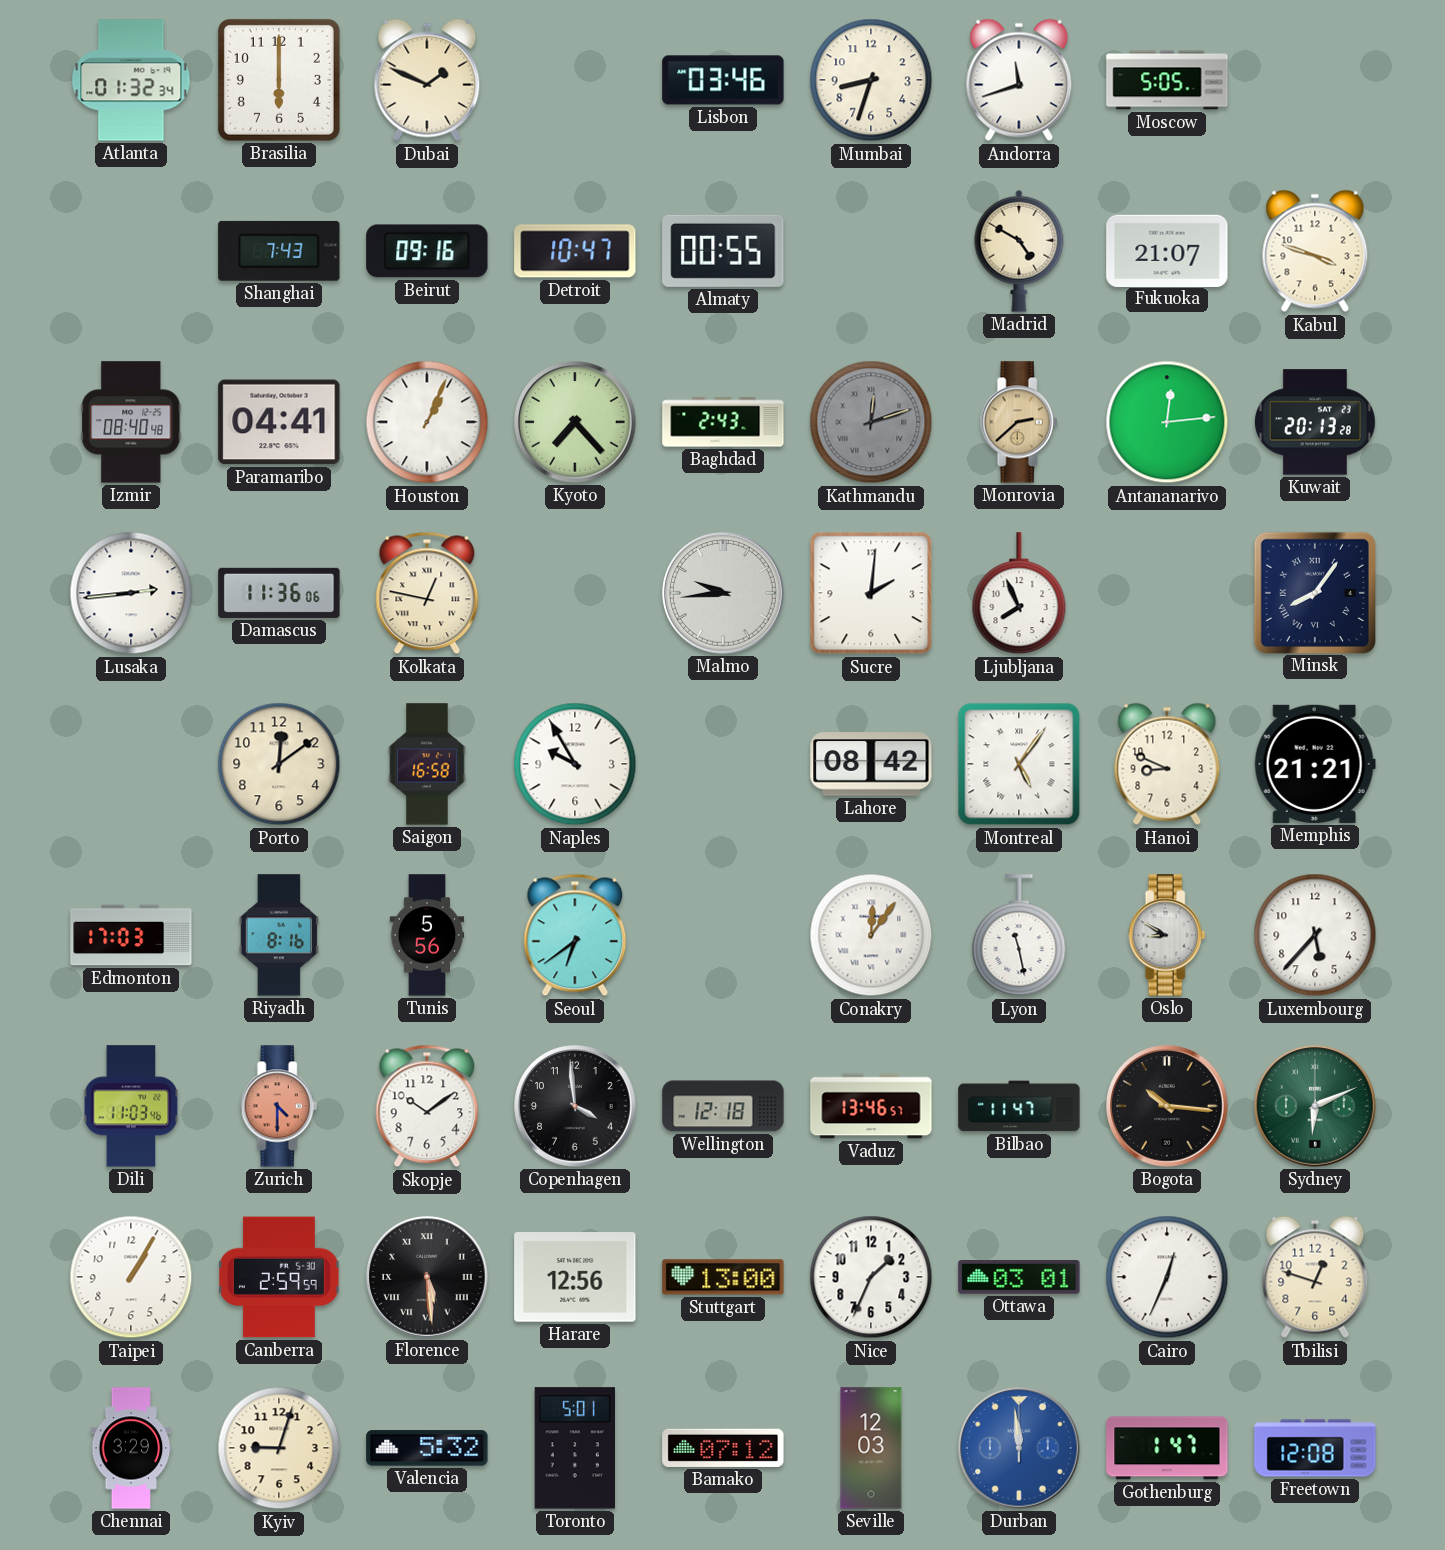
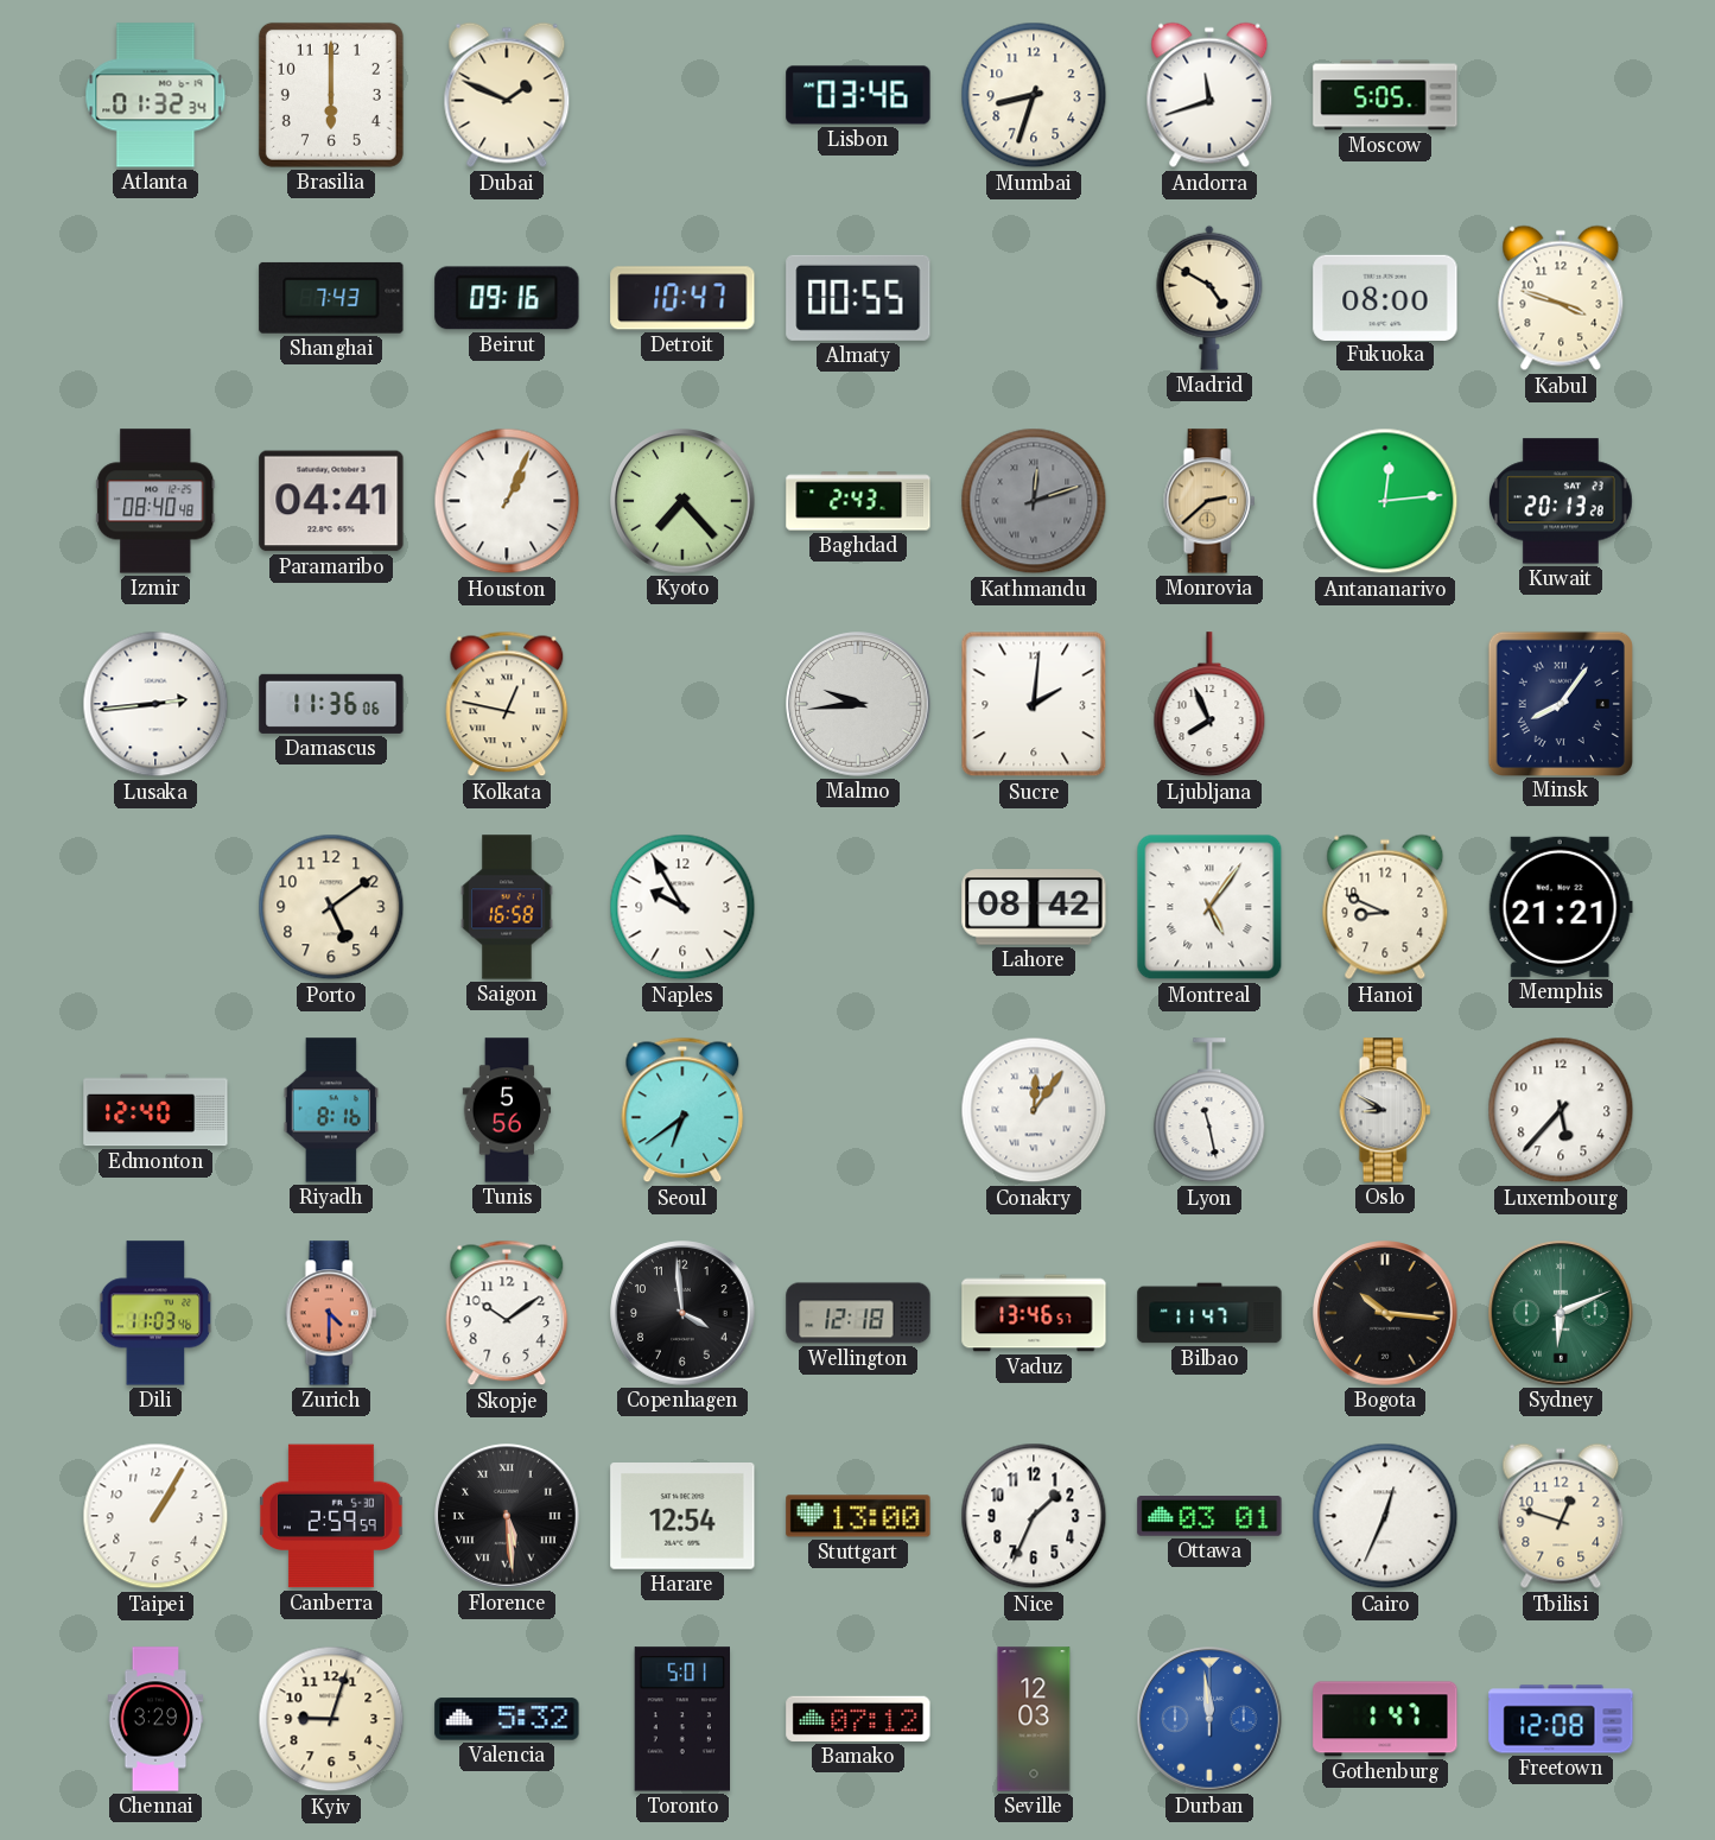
Fukuoka: 21:07 -> 08:00 (1385, 297)
Porto: 12:09 -> 5:09 (331, 907)
Edmonton: 17:03 -> 12:40 (155, 1110)
Harare: 12:56 -> 12:54 (682, 1517)
